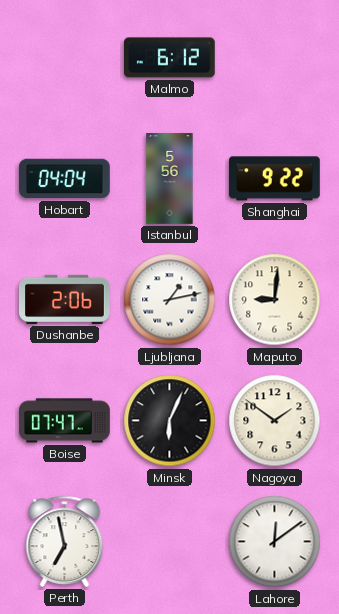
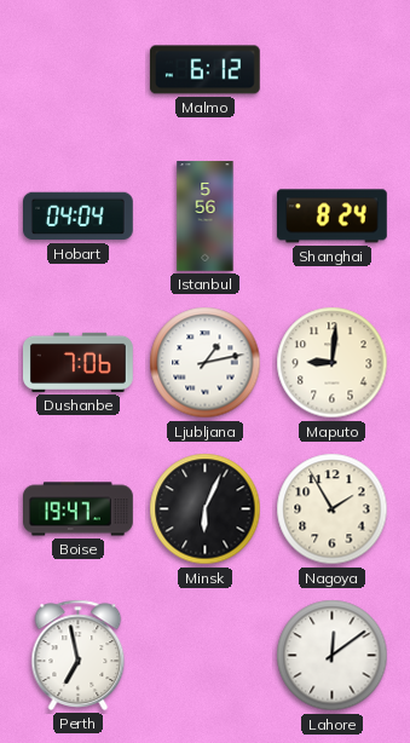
Shanghai: 9:22 -> 8:24 (333, 217)
Dushanbe: 2:06 -> 7:06 (79, 362)
Boise: 07:47 -> 19:47 (79, 509)
Nagoya: 1:51 -> 1:55 (333, 509)
